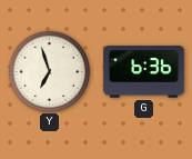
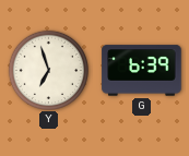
G: 6:36 -> 6:39 (142, 71)
